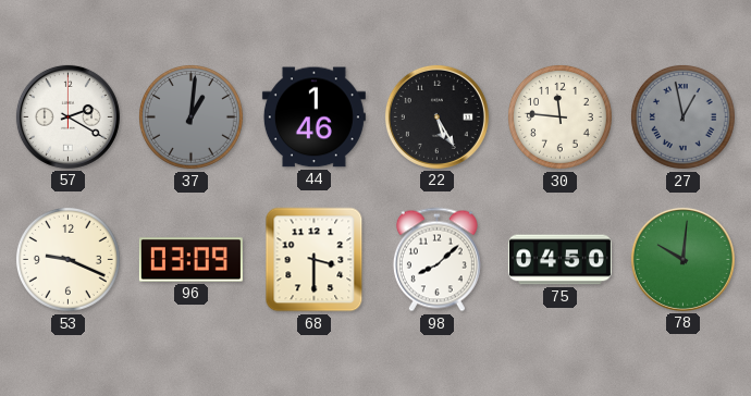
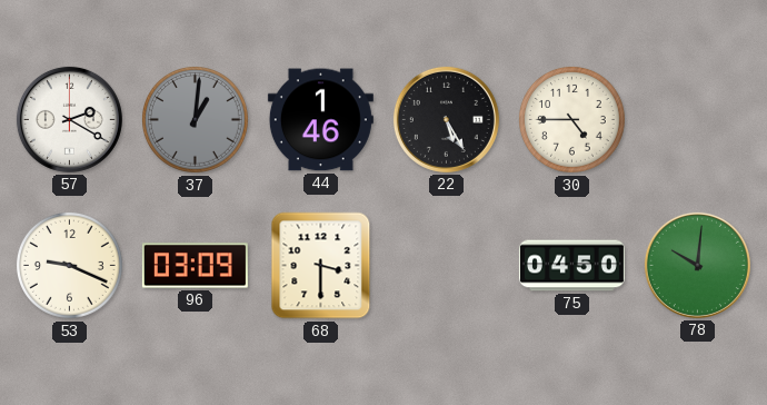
30: 11:46 -> 4:45 (571, 119)
27: 12:58 -> none (682, 116)
98: 8:08 -> none (436, 260)
